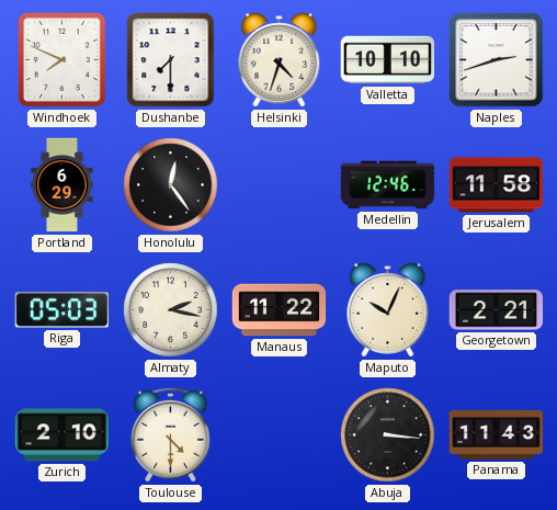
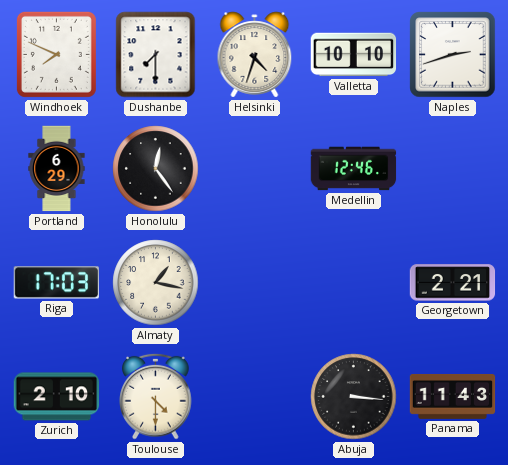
Jerusalem: 11:58 -> none (497, 185)
Riga: 05:03 -> 17:03 (56, 283)
Almaty: 2:17 -> 1:17 (156, 283)
Manaus: 11:22 -> none (280, 310)
Maputo: 10:04 -> none (388, 310)
